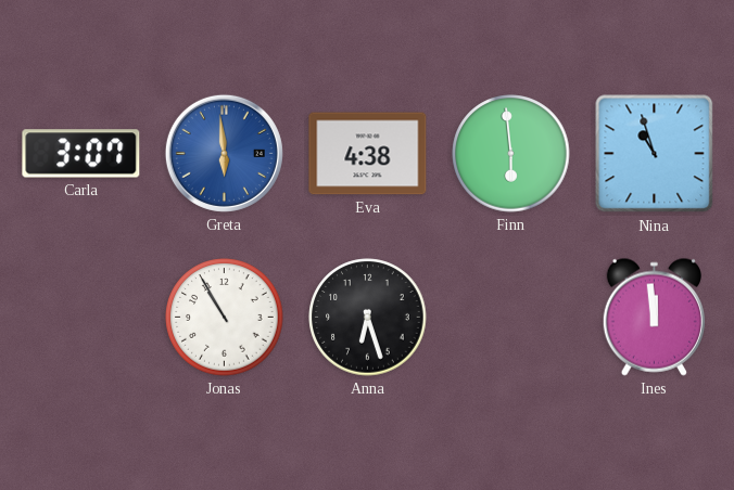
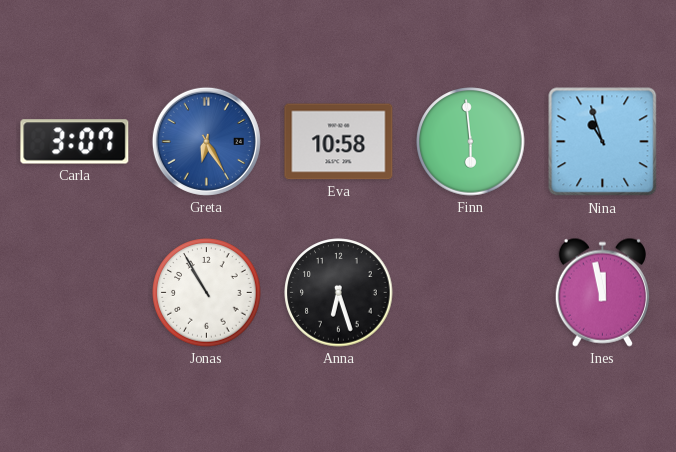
Greta: 5:59 -> 6:25 (206, 141)
Eva: 4:38 -> 10:58 (339, 142)
Ines: 11:59 -> 11:58 (602, 292)
